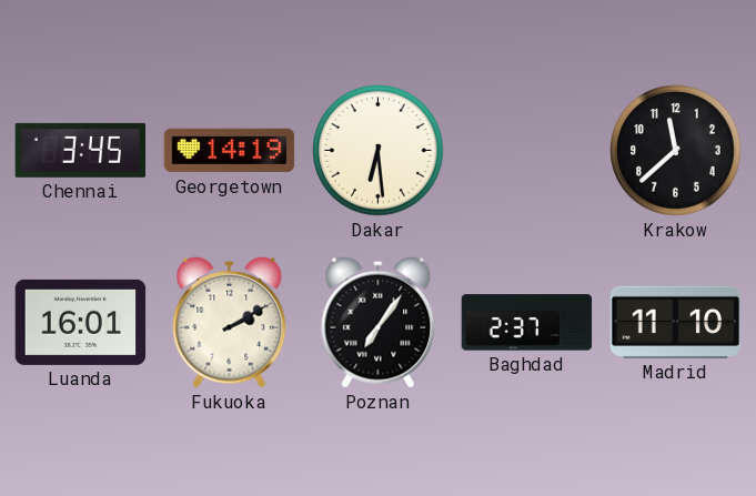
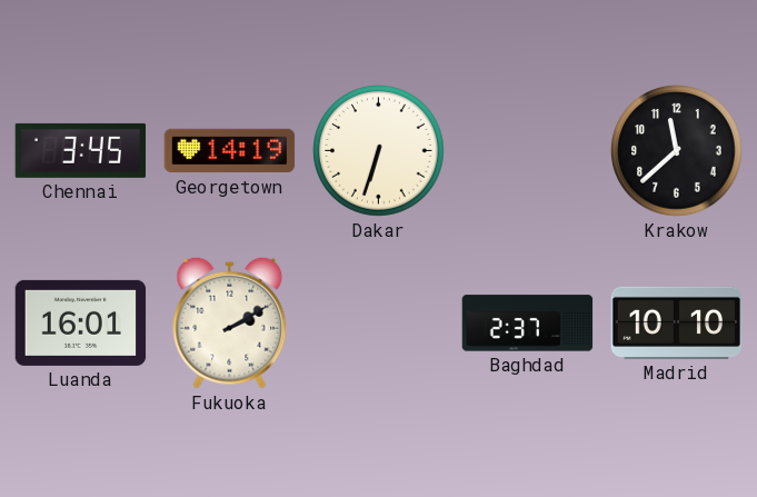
Dakar: 6:29 -> 6:33 (379, 151)
Poznan: 7:06 -> none (379, 322)
Madrid: 11:10 -> 10:10 (677, 322)
